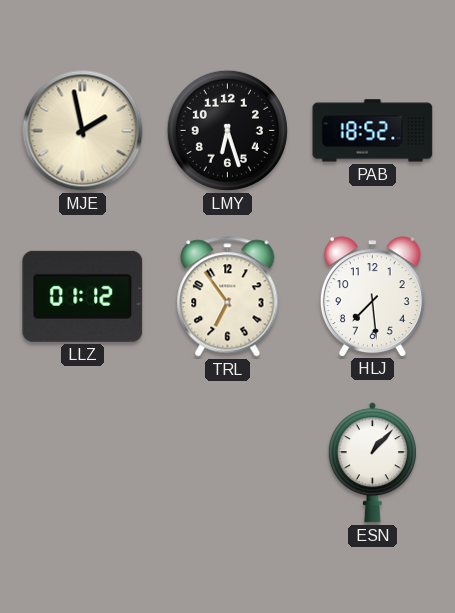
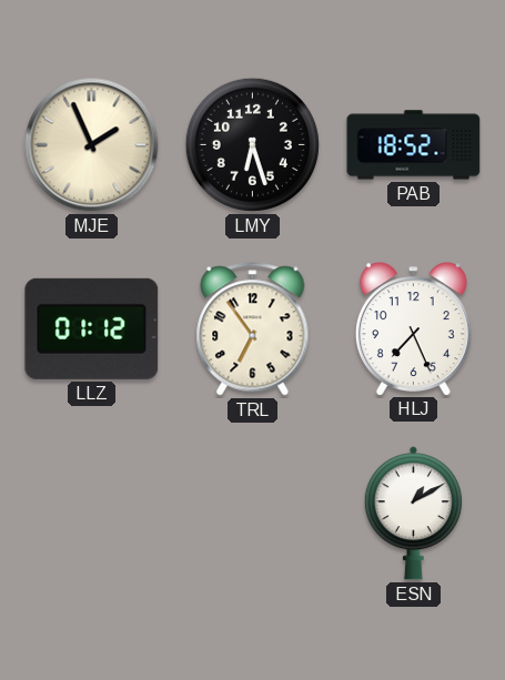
MJE: 1:58 -> 1:56 (92, 145)
HLJ: 7:29 -> 7:26 (413, 328)
ESN: 1:07 -> 1:10 (413, 514)
